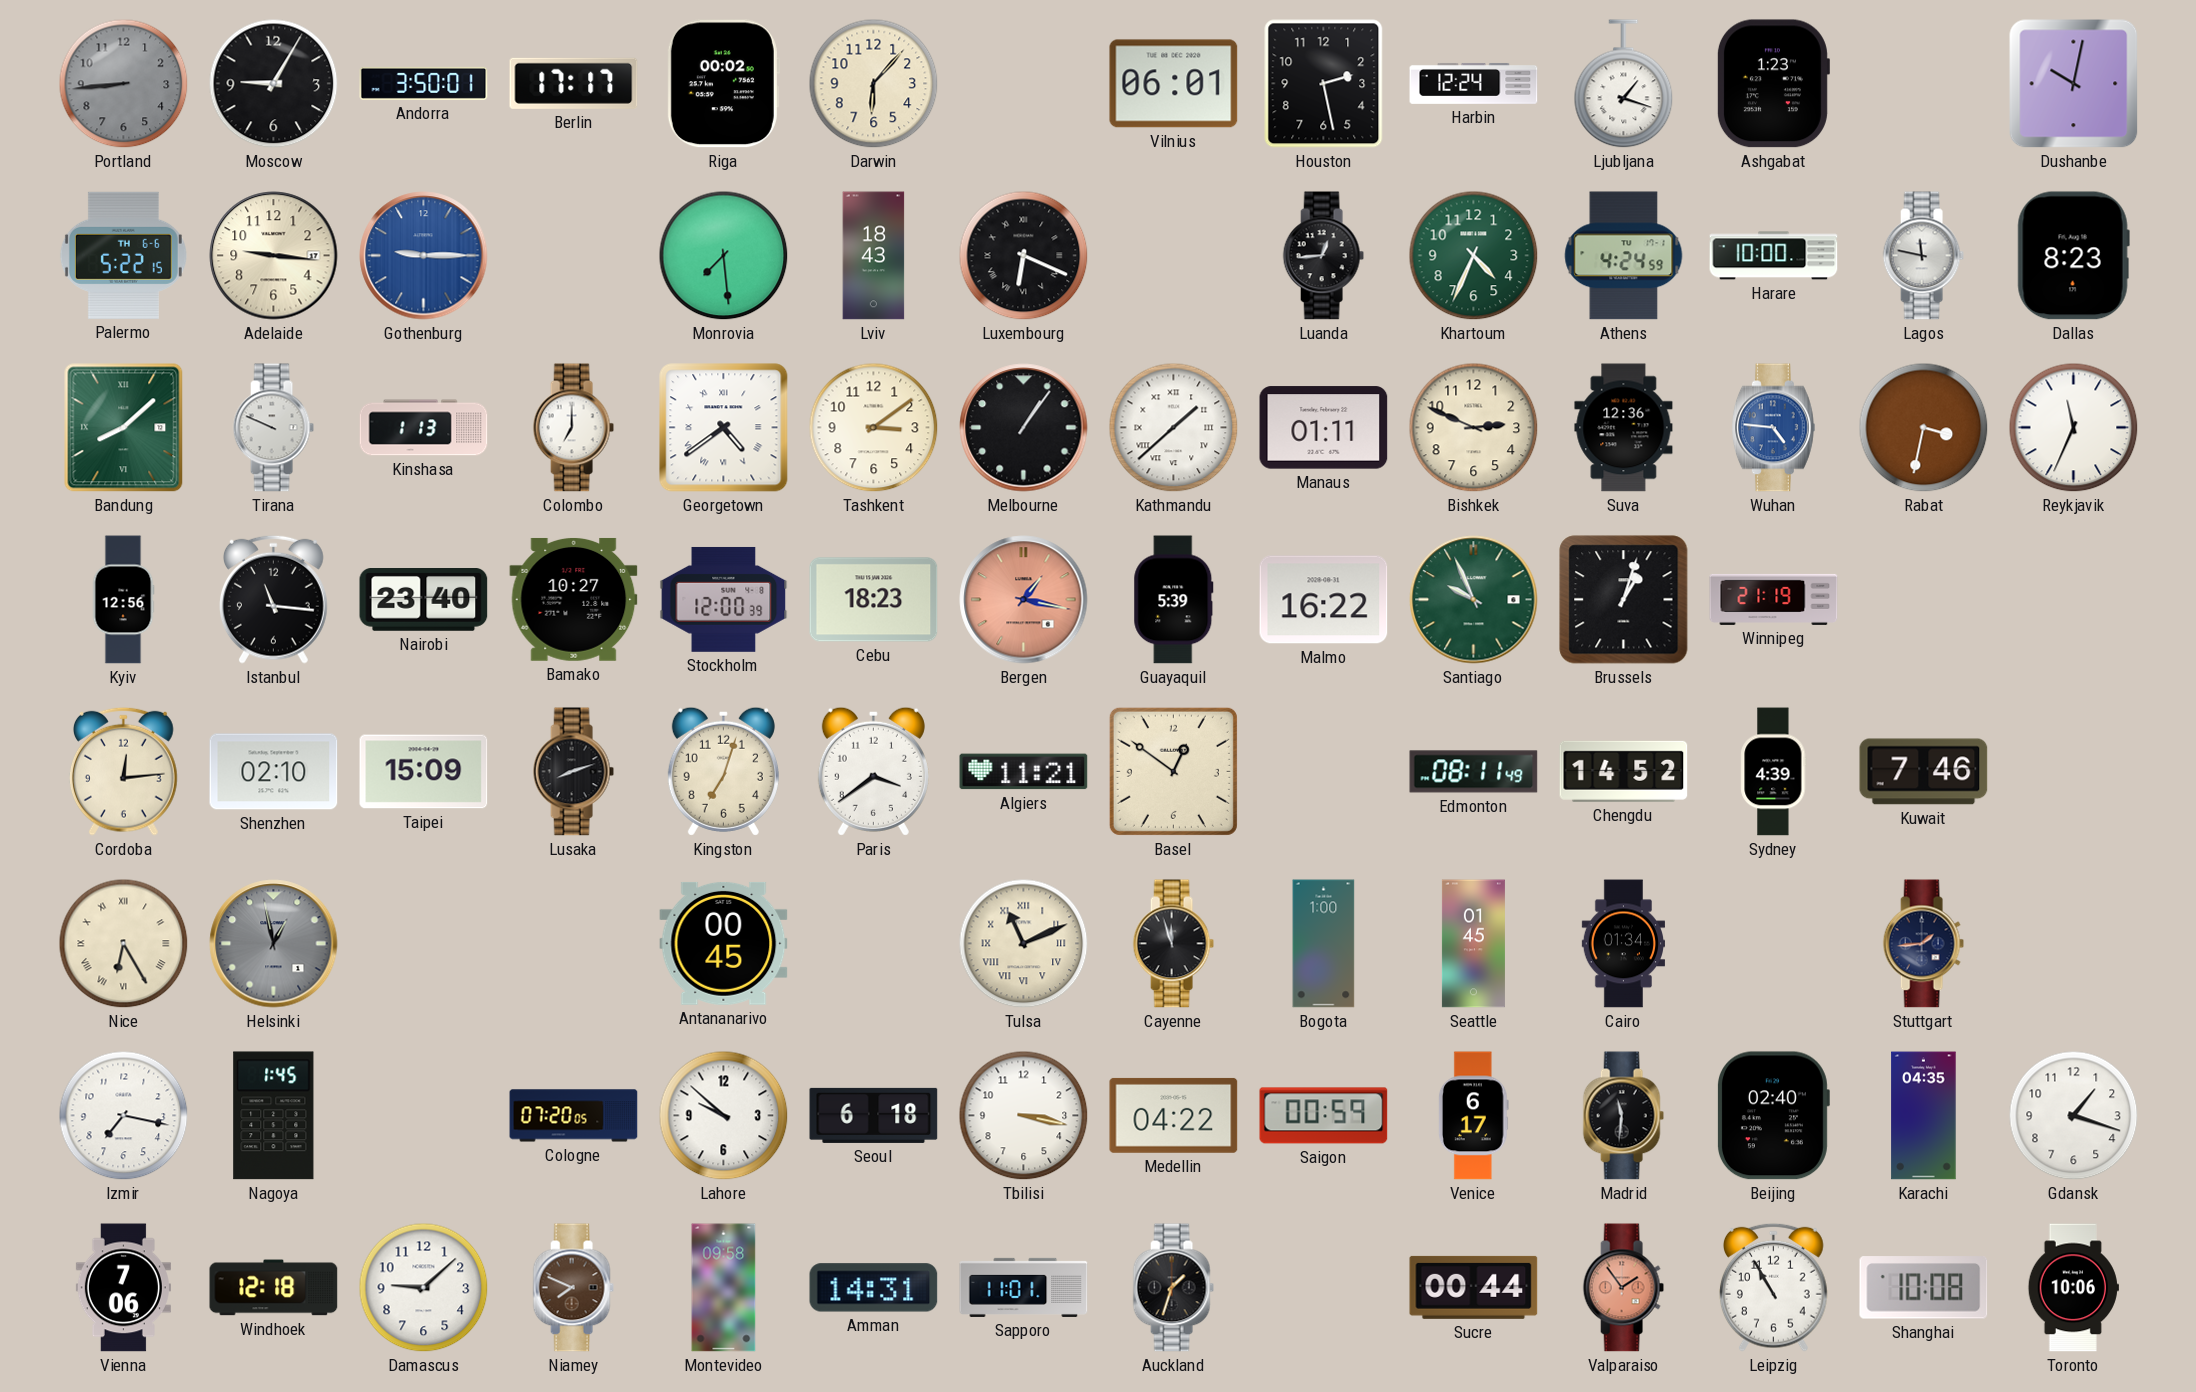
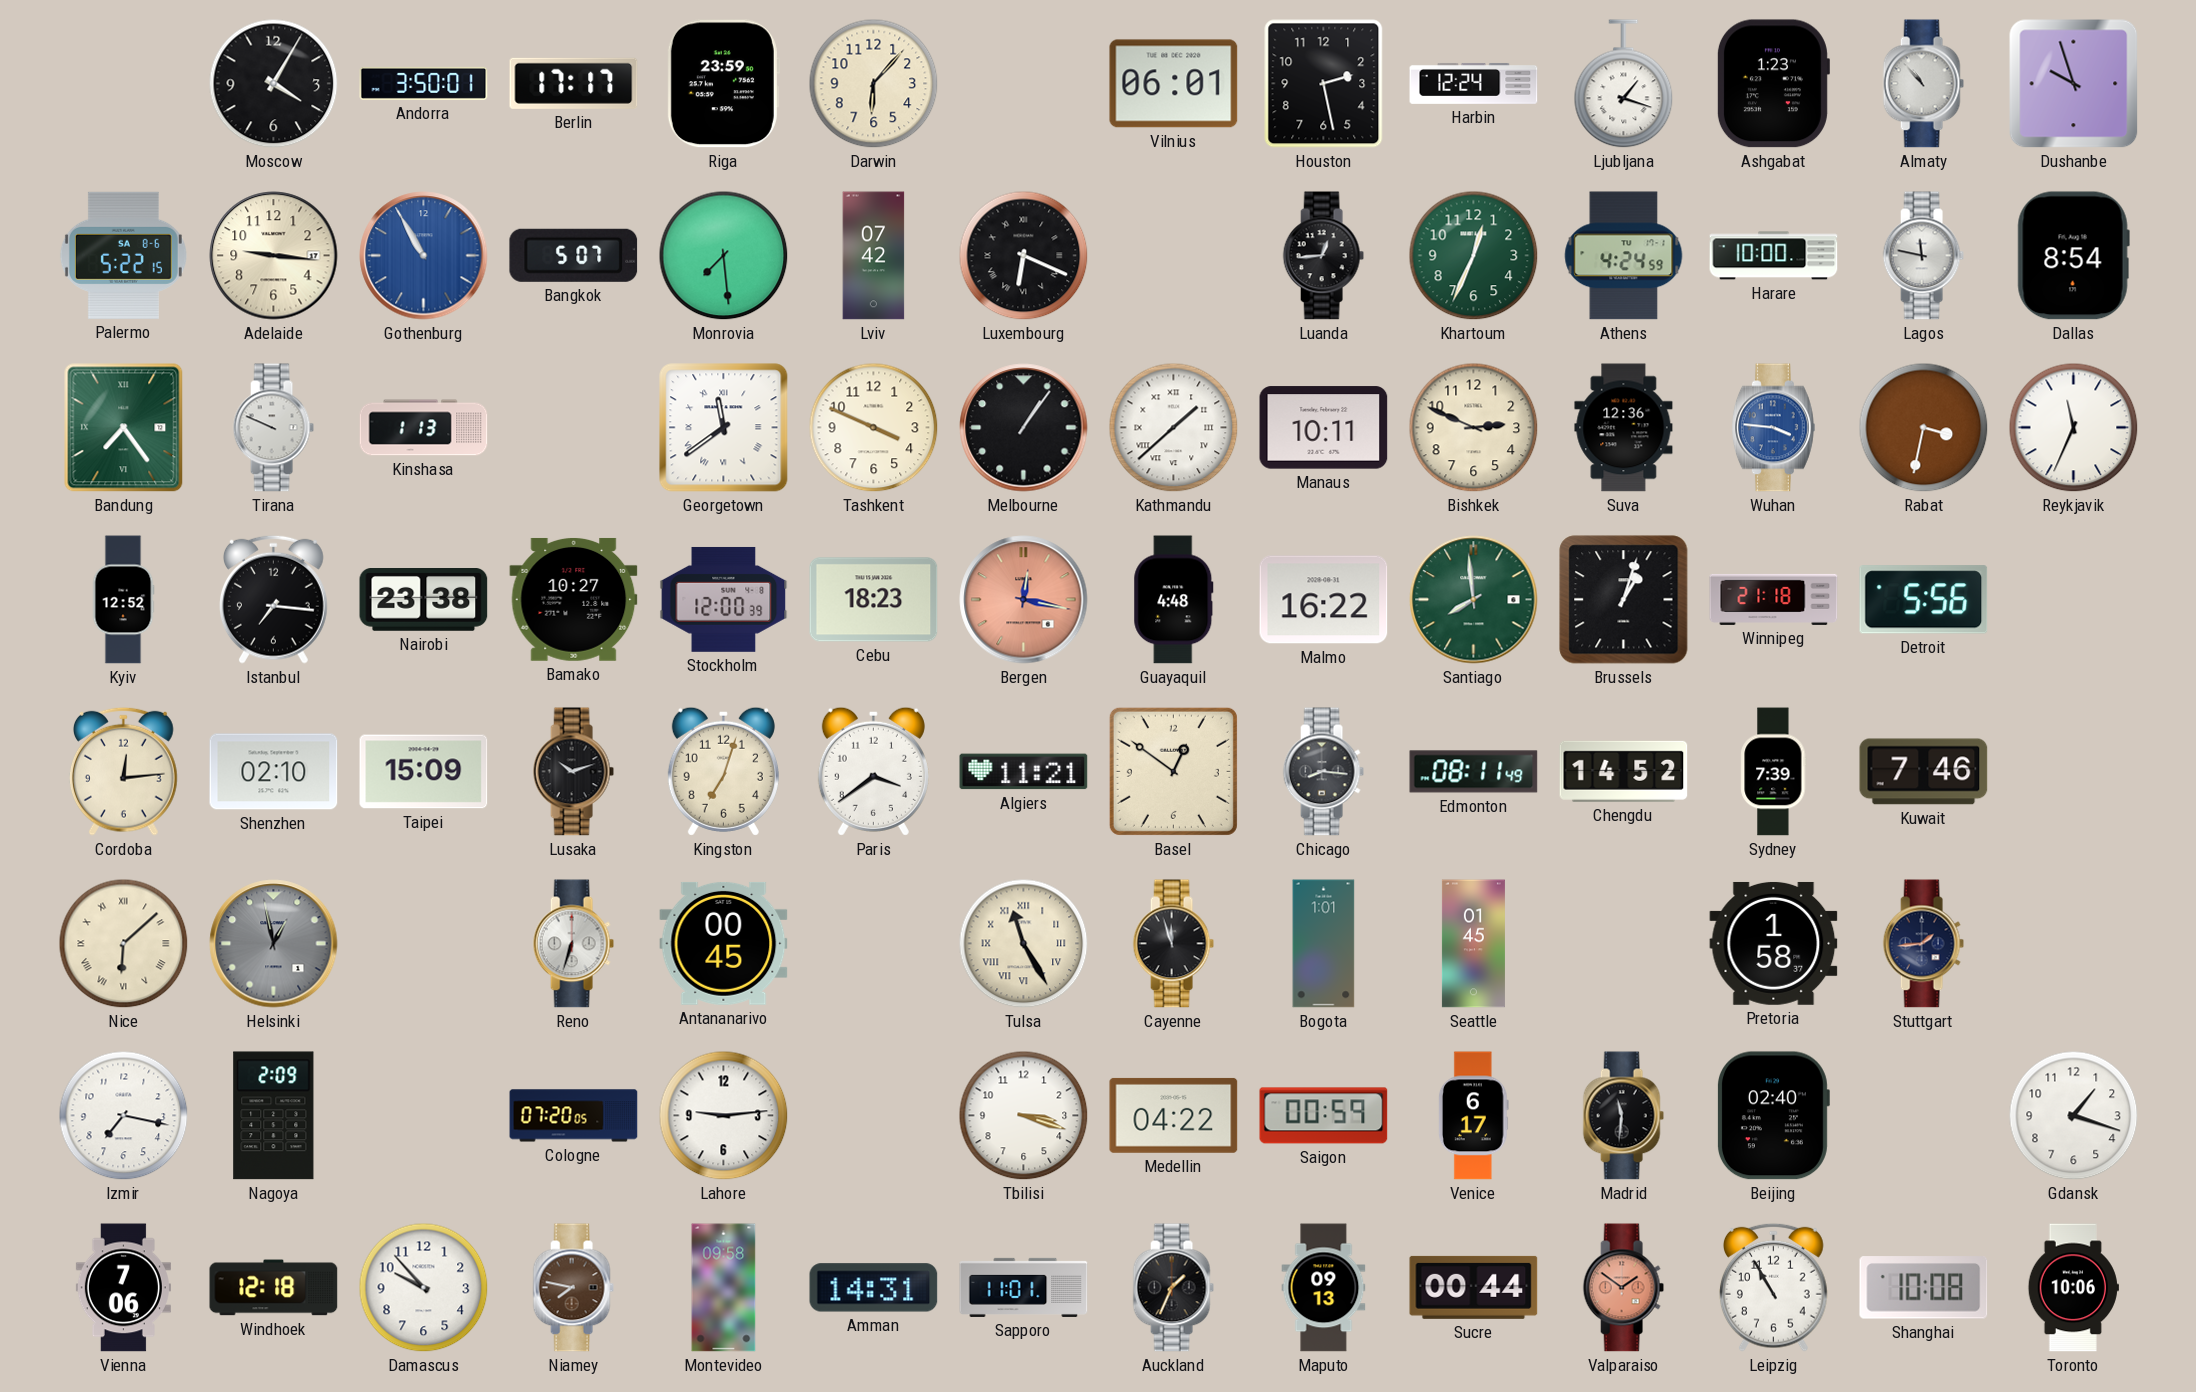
Portland: 8:44 -> none (124, 84)
Moscow: 9:05 -> 4:05 (274, 84)
Riga: 00:02 -> 23:59 (723, 84)
Almaty: none -> 10:53 (1923, 84)
Dushanbe: 10:02 -> 9:57 (2074, 84)
Palermo date: TH 6-6 -> SA 8-6 (123, 255)
Gothenburg: 9:15 -> 10:55 (424, 256)
Bangkok: none -> 5:07 (574, 255)
Lviv: 18:43 -> 07:42 (874, 256)
Khartoum: 4:34 -> 12:34 (1474, 256)
Dallas: 8:23 -> 8:54 (2073, 256)
Bandung: 8:08 -> 7:24 (124, 428)
Colombo: 7:00 -> none (573, 428)
Georgetown: 4:39 -> 11:39 (724, 428)
Tashkent: 3:09 -> 3:49 (874, 428)
Manaus: 01:11 -> 10:11 (1324, 428)
Wuhan: 4:46 -> 3:46 (1774, 428)
Kyiv: 12:56 -> 12:52 (123, 600)
Istanbul: 11:16 -> 7:16 (273, 599)
Nairobi: 23:40 -> 23:38 (424, 600)
Bergen: 1:17 -> 12:17 (1024, 600)
Guayaquil: 5:39 -> 4:48 (1174, 600)
Santiago: 9:56 -> 7:59 (1474, 600)
Winnipeg: 21:19 -> 21:18 (1774, 599)
Detroit: none -> 5:56 (1924, 600)
Lusaka: 8:12 -> 10:12 (573, 772)
Chicago: none -> 8:16 (1323, 772)
Sydney: 4:39 -> 7:39 (1774, 772)
Nice: 6:25 -> 6:08 (124, 944)
Reno: none -> 6:33 (573, 944)
Tulsa: 11:11 -> 11:25 (1024, 944)
Bogota: 1:00 -> 1:01 (1324, 944)
Cairo: 01:34 -> none (1623, 944)
Pretoria: none -> 1:58 (1774, 943)
Nagoya: 1:45 -> 2:09 (274, 1116)
Lahore: 9:52 -> 9:14 (724, 1116)
Seoul: 6:18 -> none (874, 1115)
Tbilisi: 3:17 -> 3:18 (1024, 1116)
Karachi: 04:35 -> none (1924, 1116)
Damascus: 9:08 -> 9:53 (424, 1288)
Niamey: 7:49 -> 7:47 (573, 1288)
Auckland: 1:33 -> 1:34 (1173, 1288)
Maputo: none -> 09:13 (1324, 1288)
Valparaiso: 1:54 -> 1:51 (1623, 1288)
